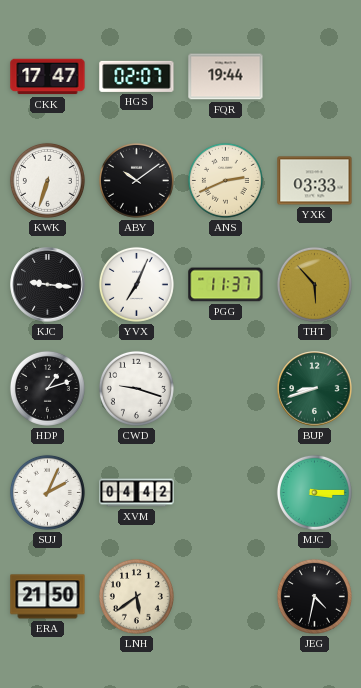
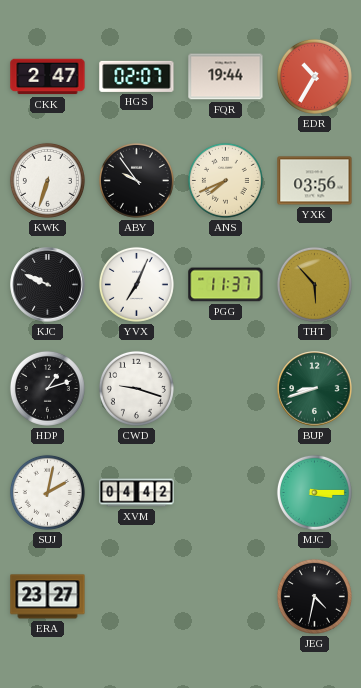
CKK: 17:47 -> 2:47 (48, 77)
EDR: none -> 10:35 (314, 76)
ABY: 10:09 -> 9:54 (136, 180)
ANS: 2:41 -> 7:41 (225, 180)
YXK: 03:33 -> 03:56 (315, 181)
KJC: 9:16 -> 9:49 (48, 285)
SUJ: 2:04 -> 2:02 (47, 492)
ERA: 21:50 -> 23:27 (48, 597)
LNH: 5:39 -> none (136, 596)
